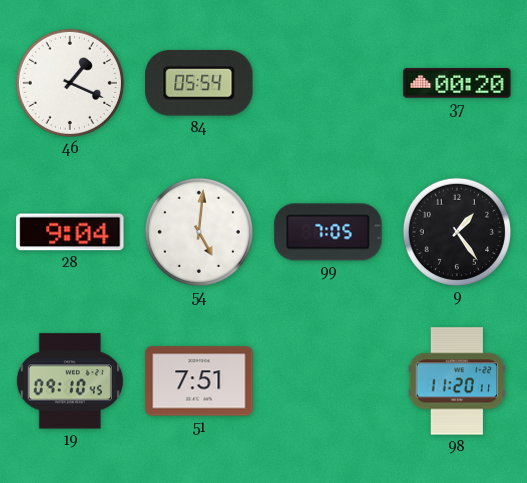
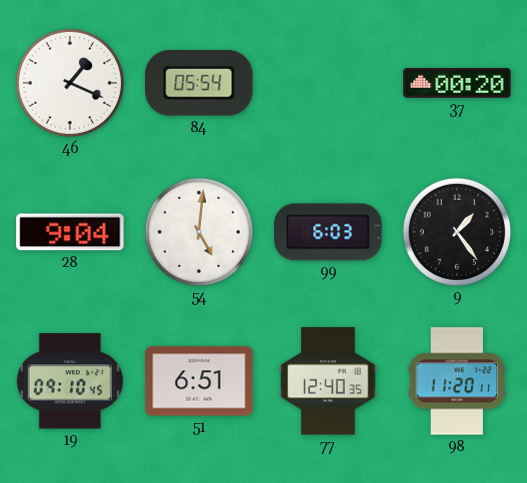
99: 7:05 -> 6:03 (328, 232)
51: 7:51 -> 6:51 (199, 381)
77: none -> 12:40 (328, 381)
